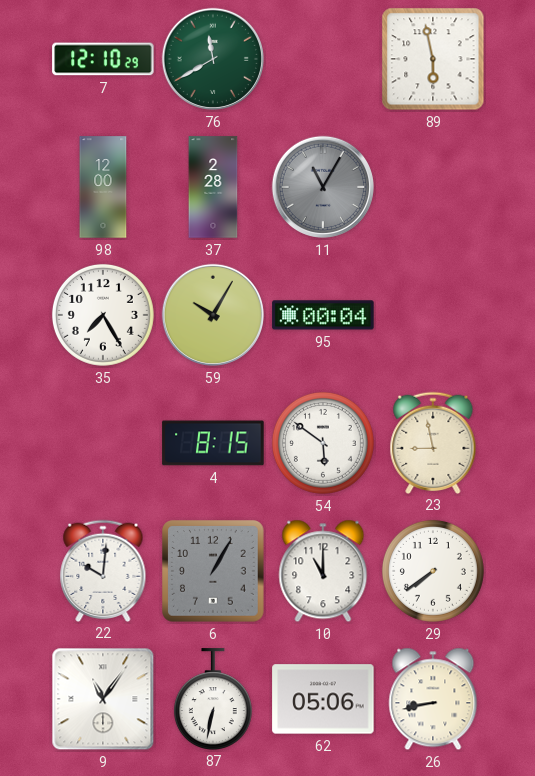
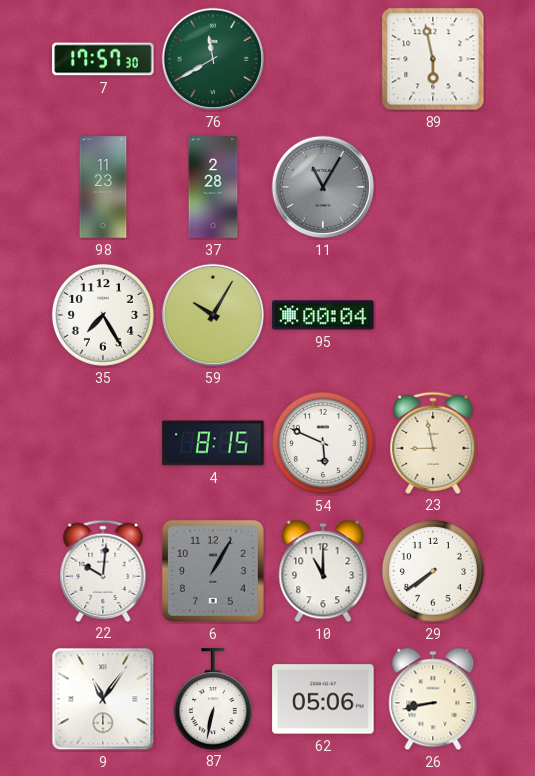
7: 12:10 -> 17:57 (103, 59)
98: 12:00 -> 11:23 (103, 187)
54: 5:51 -> 5:49 (323, 443)
